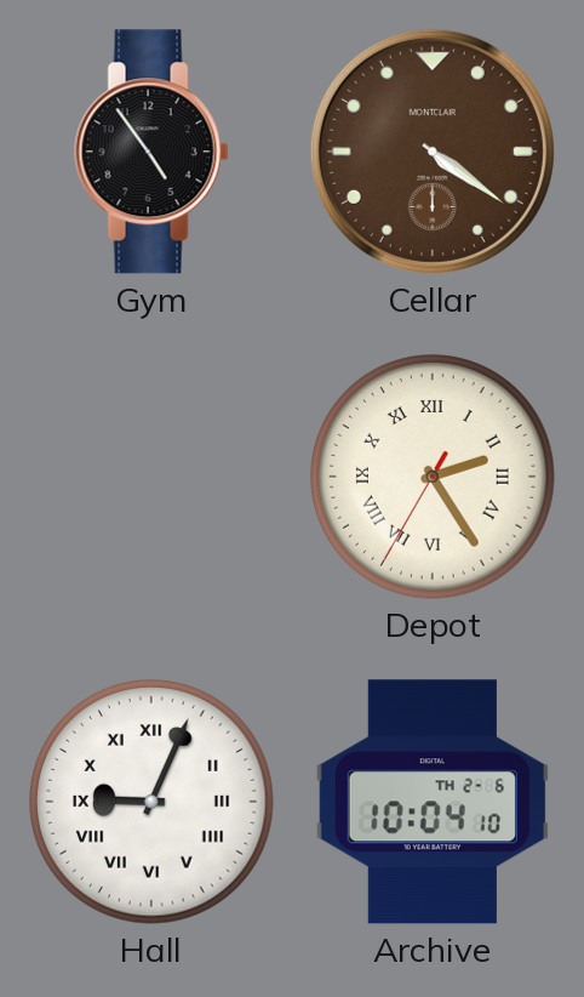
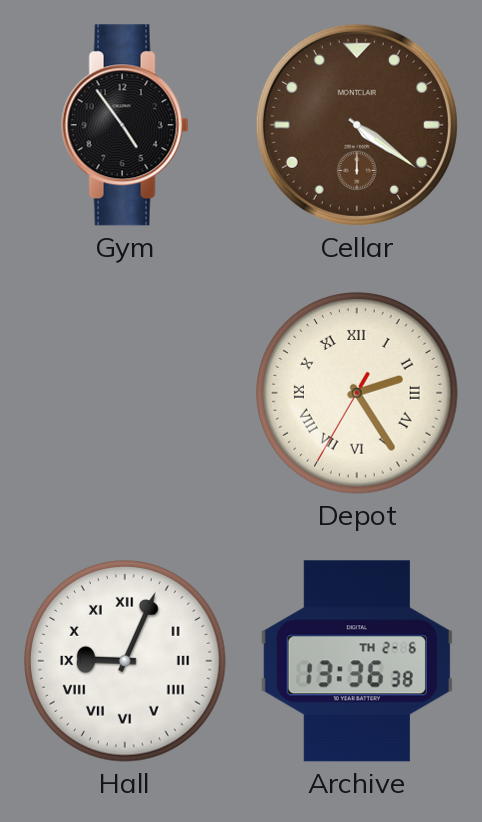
Archive: 10:04 -> 13:36 (357, 661)
